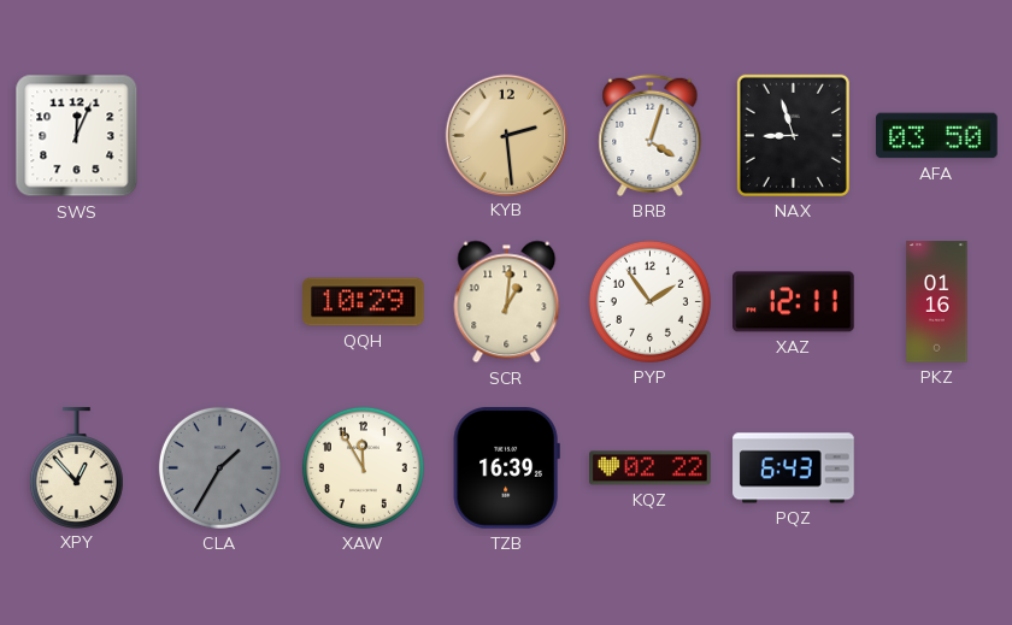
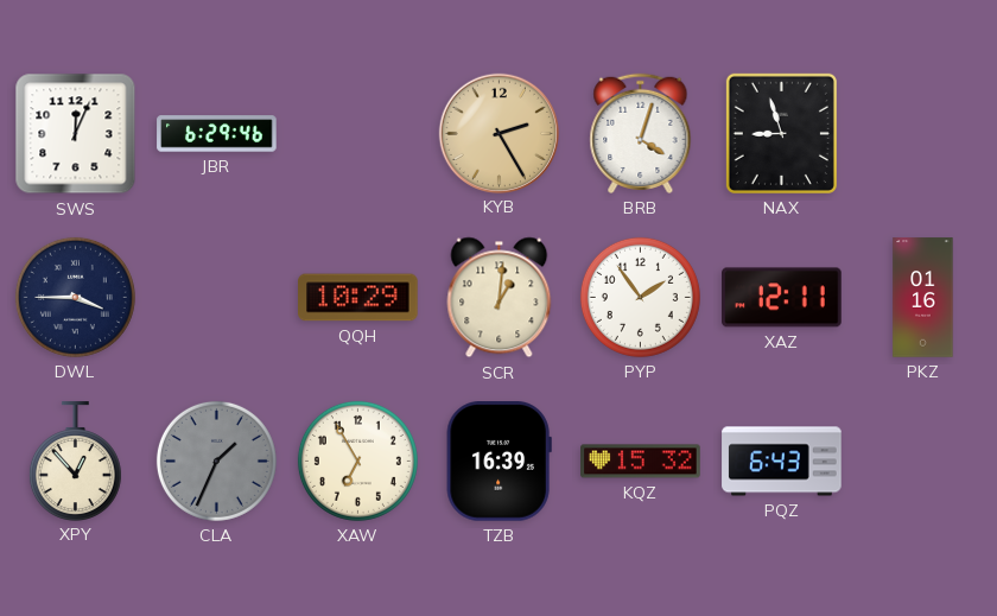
JBR: none -> 6:29 (217, 134)
KYB: 2:29 -> 2:25 (498, 133)
AFA: 03:50 -> none (937, 136)
DWL: none -> 3:45 (75, 297)
CLA: 1:35 -> 1:34 (216, 461)
XAW: 11:55 -> 6:55 (357, 461)
KQZ: 02:22 -> 15:32 (641, 462)
